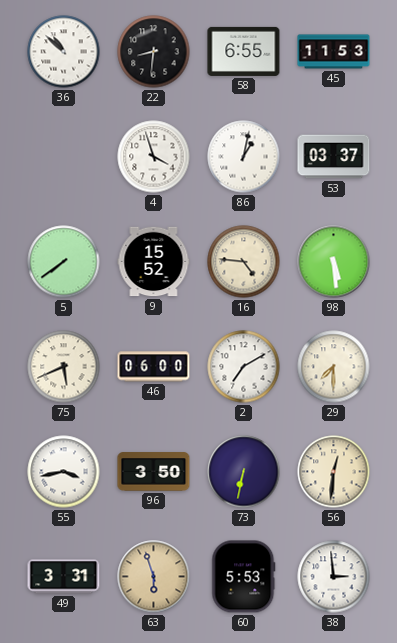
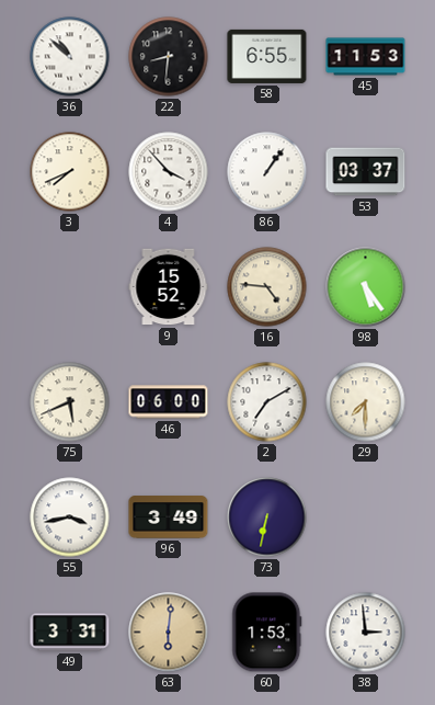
3: none -> 7:41 (70, 172)
4: 3:57 -> 3:53 (169, 172)
86: 1:02 -> 1:06 (267, 172)
5: 7:39 -> none (64, 262)
98: 5:29 -> 5:24 (366, 287)
96: 3:50 -> 3:49 (169, 518)
56: 12:31 -> none (334, 472)
63: 5:57 -> 6:01 (169, 633)
60: 5:53 -> 1:53 (267, 633)
